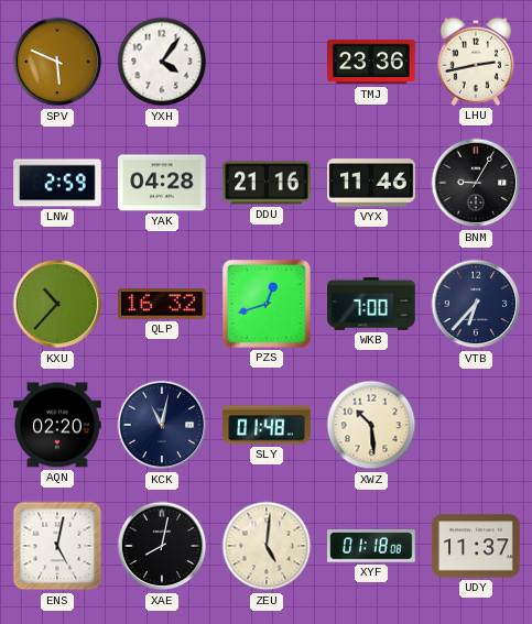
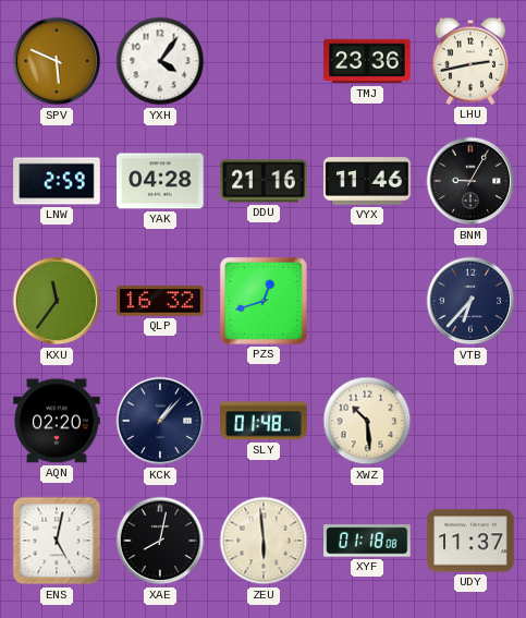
KXU: 10:37 -> 11:36 (57, 301)
WKB: 7:00 -> none (371, 305)
KCK: 11:02 -> 1:07 (160, 421)
ZEU: 5:01 -> 5:59 (264, 541)
